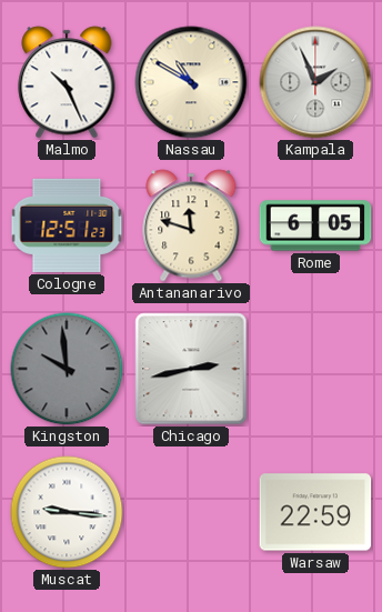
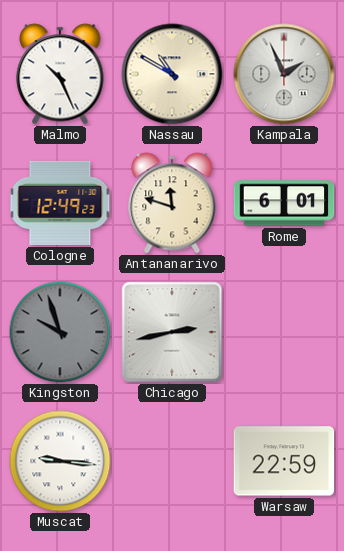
Cologne: 12:51 -> 12:49 (60, 203)
Rome: 6:05 -> 6:01 (284, 203)
Kingston: 9:59 -> 9:57 (60, 332)
